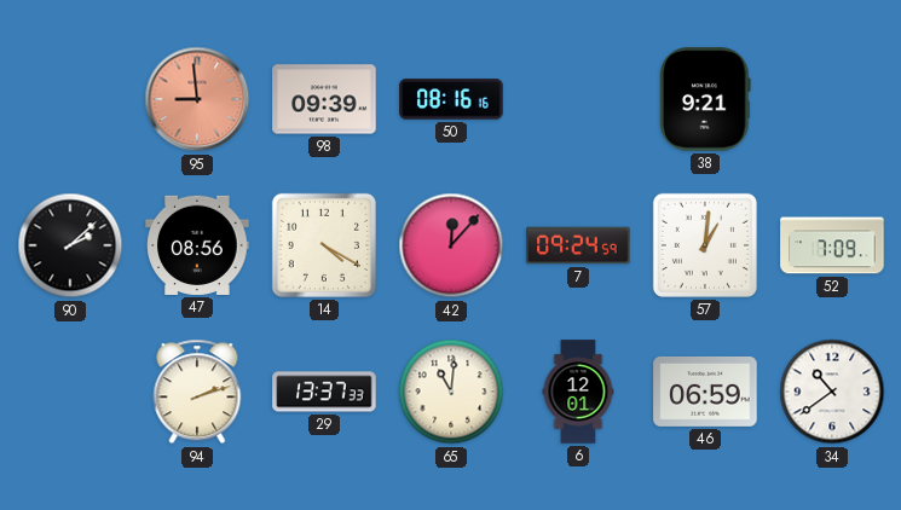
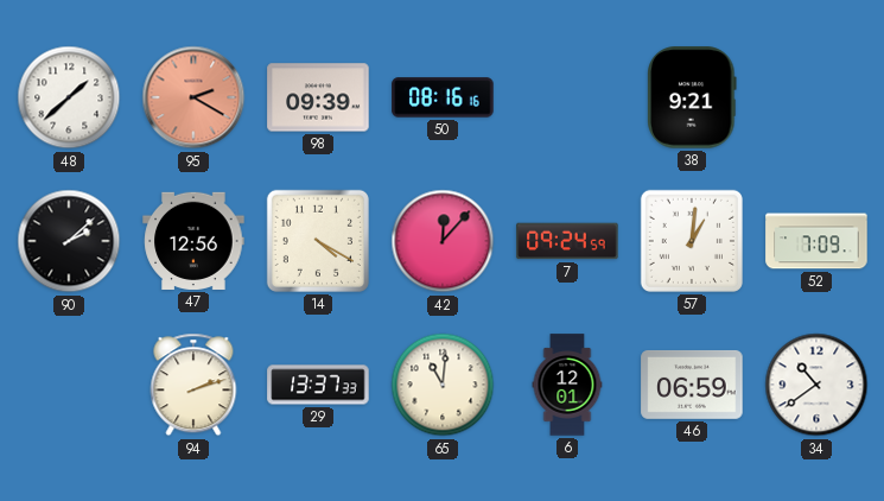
48: none -> 1:38 (69, 97)
95: 8:59 -> 2:20 (193, 97)
47: 08:56 -> 12:56 (193, 241)
